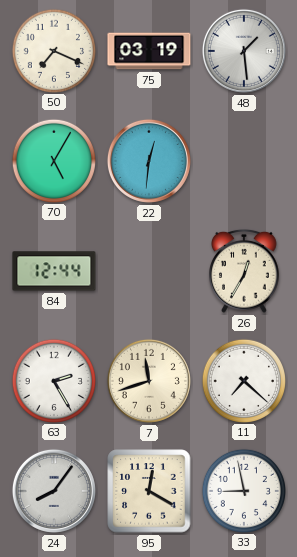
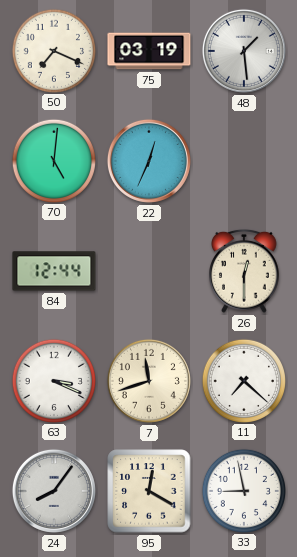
70: 5:05 -> 5:01 (53, 160)
22: 12:31 -> 12:34 (149, 161)
26: 12:35 -> 12:30 (245, 271)
63: 2:25 -> 3:19 (53, 380)
